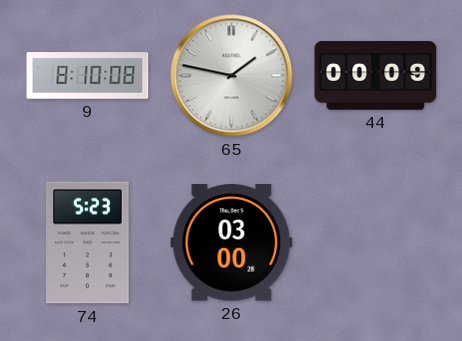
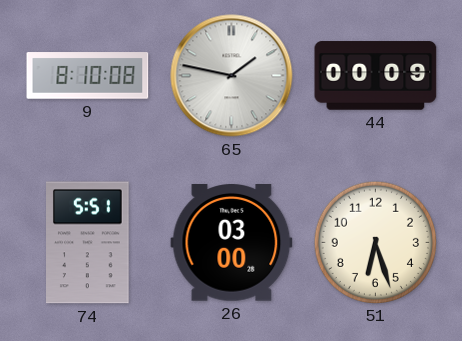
74: 5:23 -> 5:51 (88, 243)
51: none -> 6:27 (375, 242)
